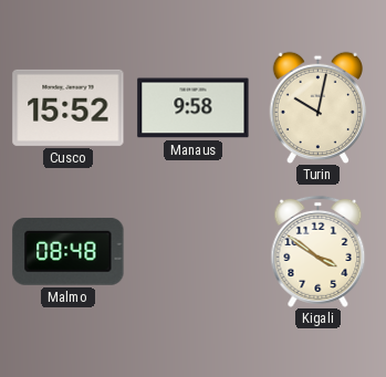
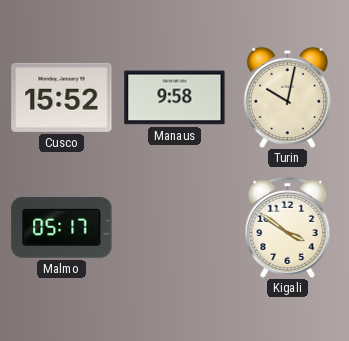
Malmo: 08:48 -> 05:17 (62, 227)
